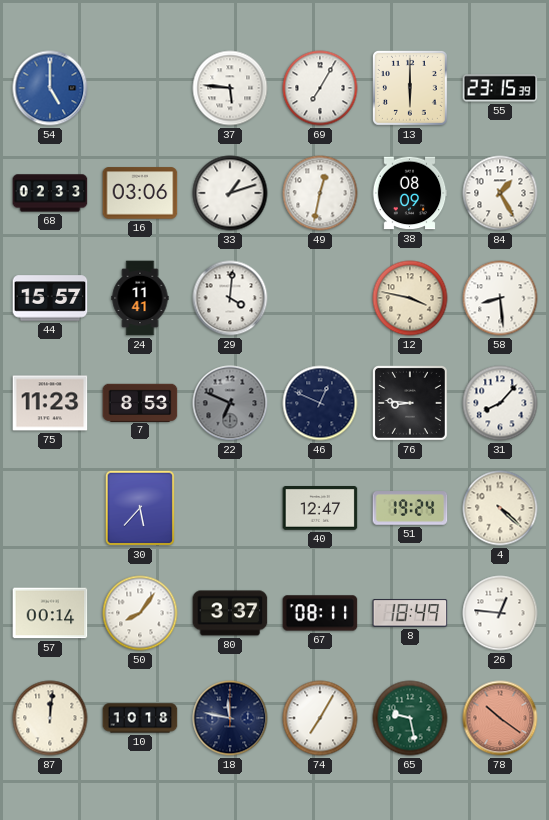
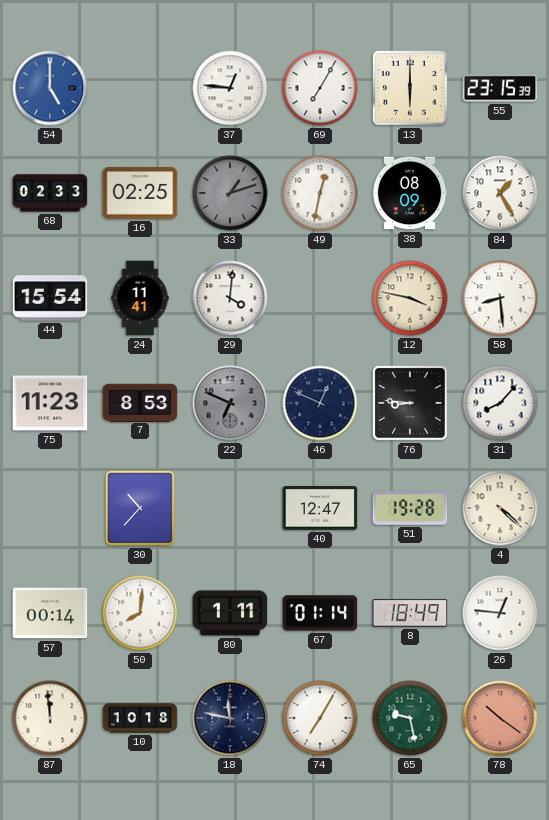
37: 5:46 -> 12:46 (230, 88)
16: 03:06 -> 02:25 (140, 193)
33 dial: white -> grey (230, 193)
44: 15:57 -> 15:54 (50, 298)
30: 5:37 -> 10:37 (140, 508)
51: 19:24 -> 19:28 (410, 508)
50: 8:06 -> 8:01 (140, 613)
80: 3:37 -> 1:11 (230, 613)
67: 08:11 -> 01:14 (320, 613)
87: 12:01 -> 11:59 (50, 718)
